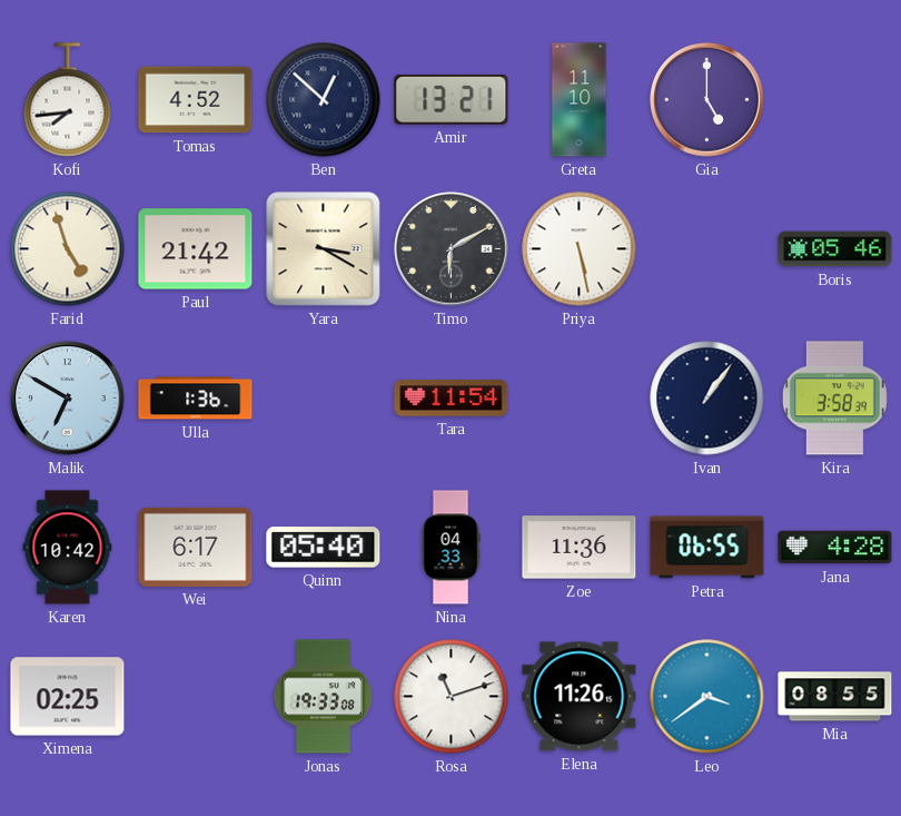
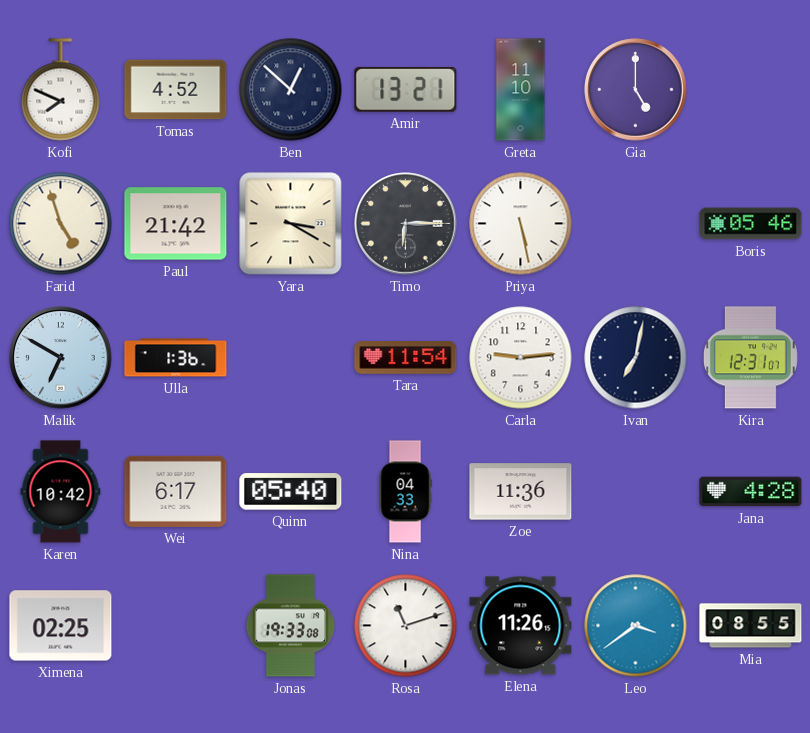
Kofi: 7:44 -> 7:49 (61, 90)
Timo: 6:10 -> 6:15 (406, 224)
Carla: none -> 9:14 (521, 358)
Ivan: 1:06 -> 7:02 (636, 358)
Kira: 3:58 -> 12:31 (750, 358)
Petra: 06:55 -> none (707, 548)
